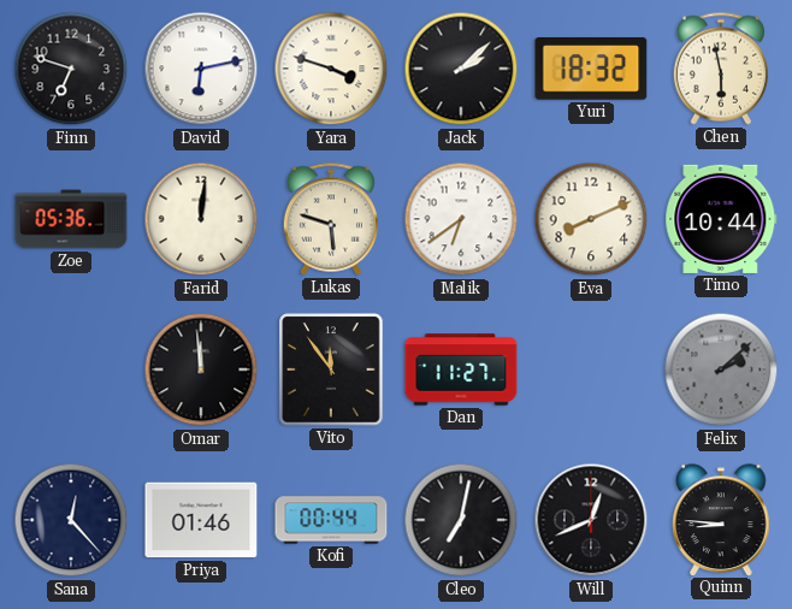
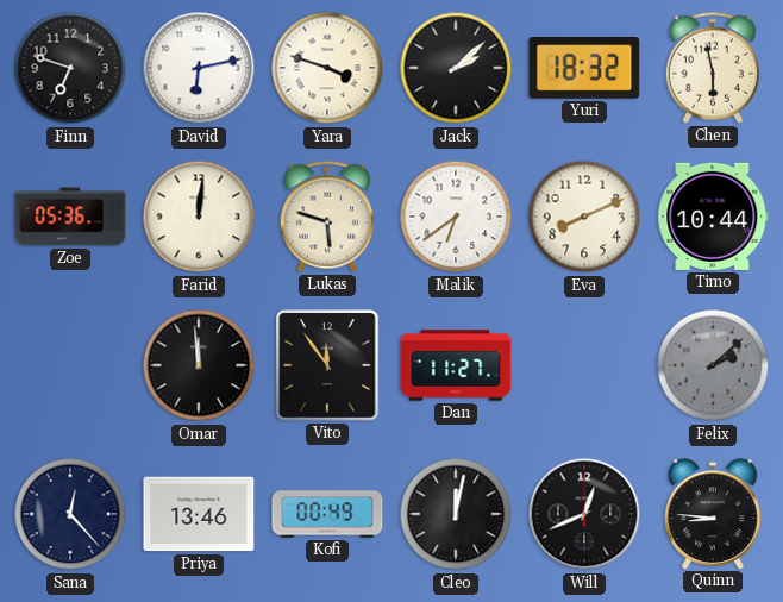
Priya: 01:46 -> 13:46 (199, 514)
Kofi: 00:44 -> 00:49 (327, 514)
Cleo: 7:02 -> 12:02 (456, 514)
